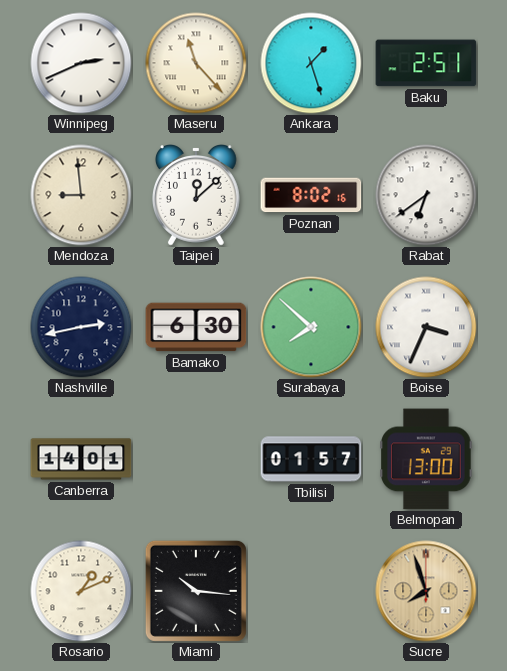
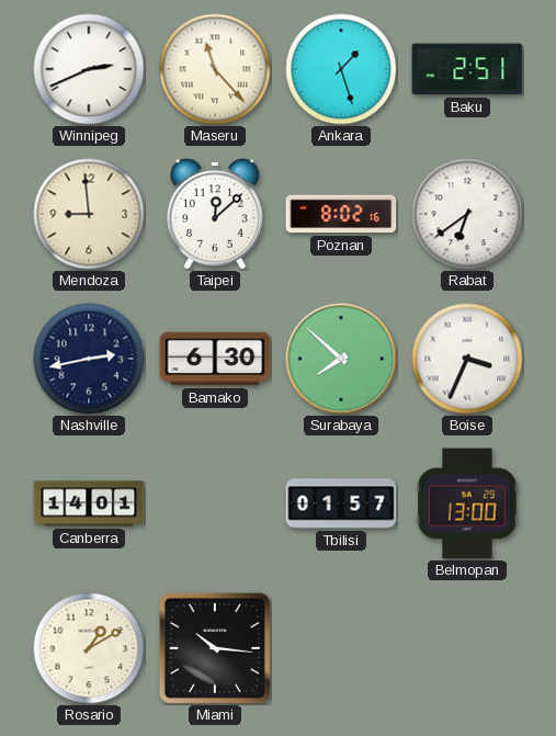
Rosario: 1:11 -> 1:10 (89, 648)
Sucre: 7:57 -> none (426, 591)
